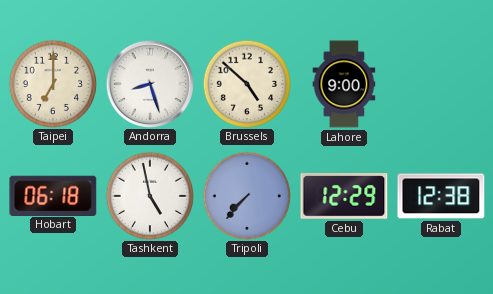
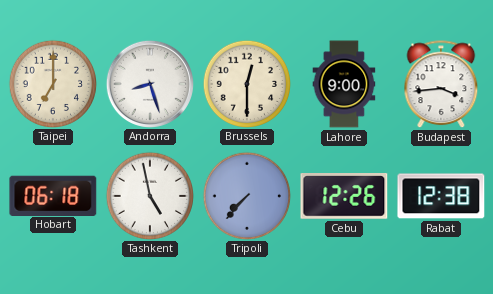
Brussels: 4:52 -> 12:30 (246, 83)
Budapest: none -> 3:44 (441, 85)
Cebu: 12:29 -> 12:26 (344, 197)
